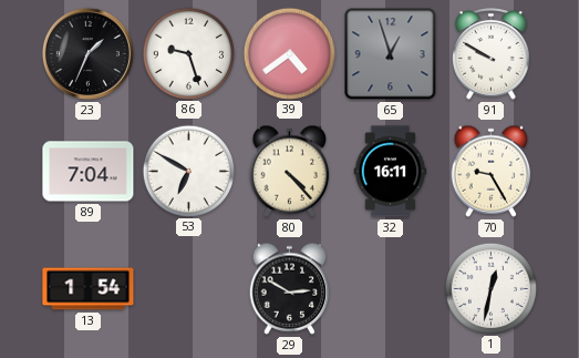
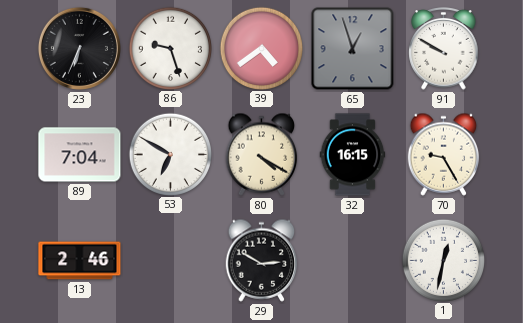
23: 1:34 -> 6:34 (79, 48)
80: 4:23 -> 4:20 (262, 154)
32: 16:11 -> 16:15 (353, 155)
13: 1:54 -> 2:46 (80, 261)
